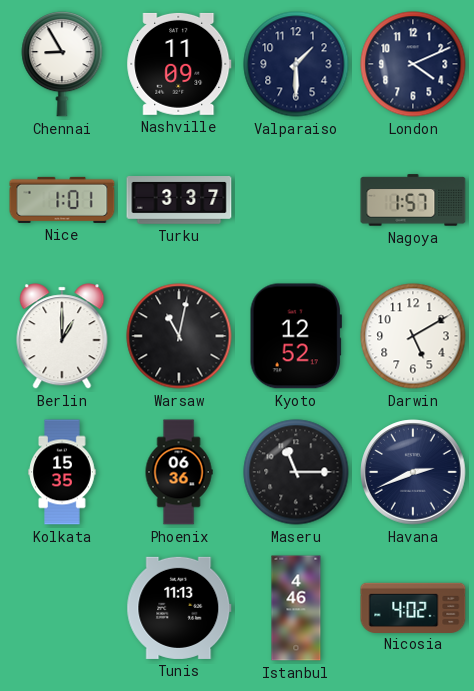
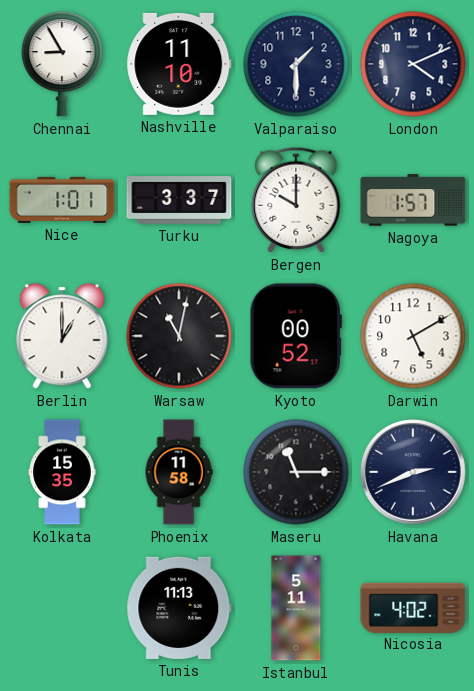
Nashville: 11:09 -> 11:10 (179, 64)
Bergen: none -> 10:00 (296, 200)
Kyoto: 12:52 -> 00:52 (296, 336)
Phoenix: 06:36 -> 11:58 (179, 472)
Istanbul: 4:46 -> 5:11 (296, 608)
